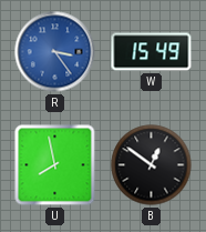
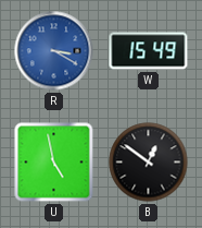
R: 3:24 -> 3:20 (54, 51)
U: 7:58 -> 4:58 (54, 163)
